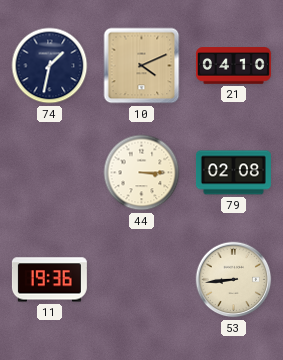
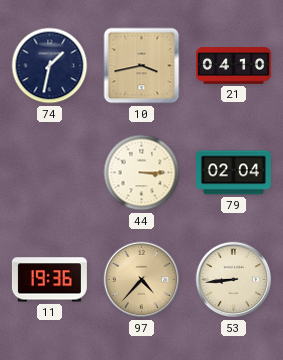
10: 4:11 -> 3:43 (142, 66)
79: 02:08 -> 02:04 (233, 173)
97: none -> 4:37 (142, 280)
